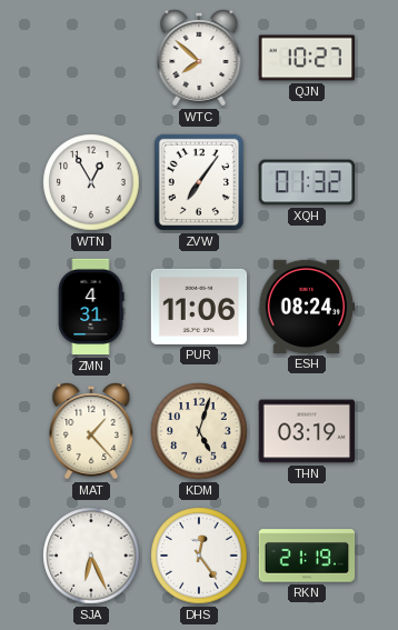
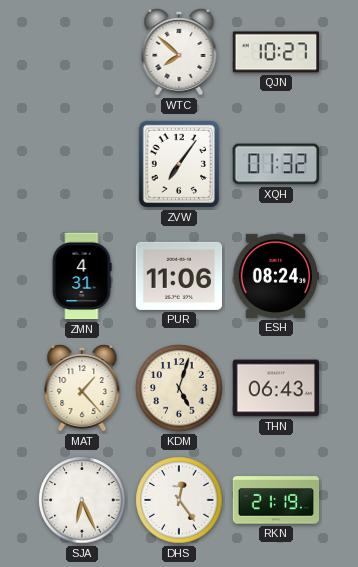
WTN: 12:55 -> none (91, 182)
THN: 03:19 -> 06:43 (276, 388)
